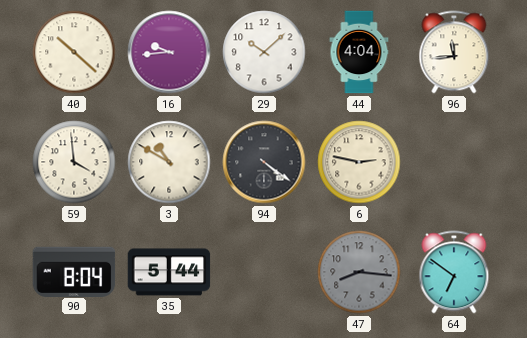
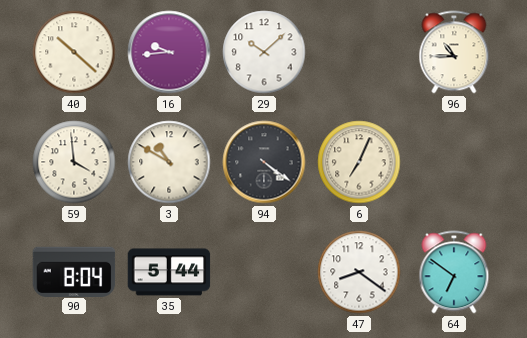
44: 4:04 -> none (359, 52)
96: 11:44 -> 10:45 (454, 52)
6: 2:47 -> 7:04 (359, 162)
47: 8:16 -> 8:21 (359, 272)
47 dial: grey -> white (359, 272)
